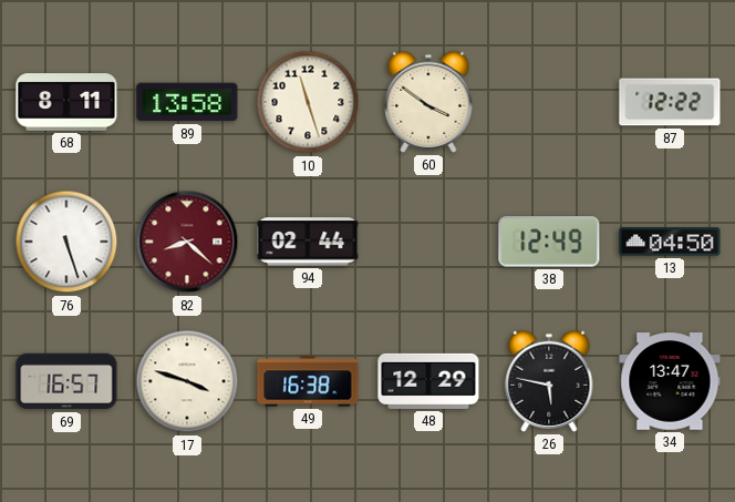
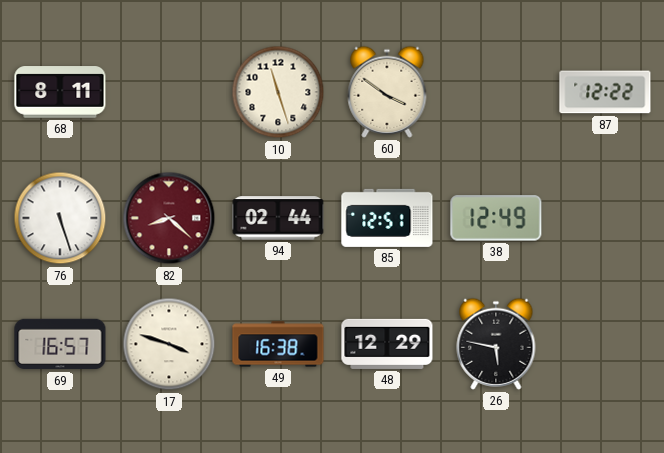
89: 13:58 -> none (187, 102)
85: none -> 12:51 (387, 218)
13: 04:50 -> none (670, 242)
34: 13:47 -> none (670, 381)
